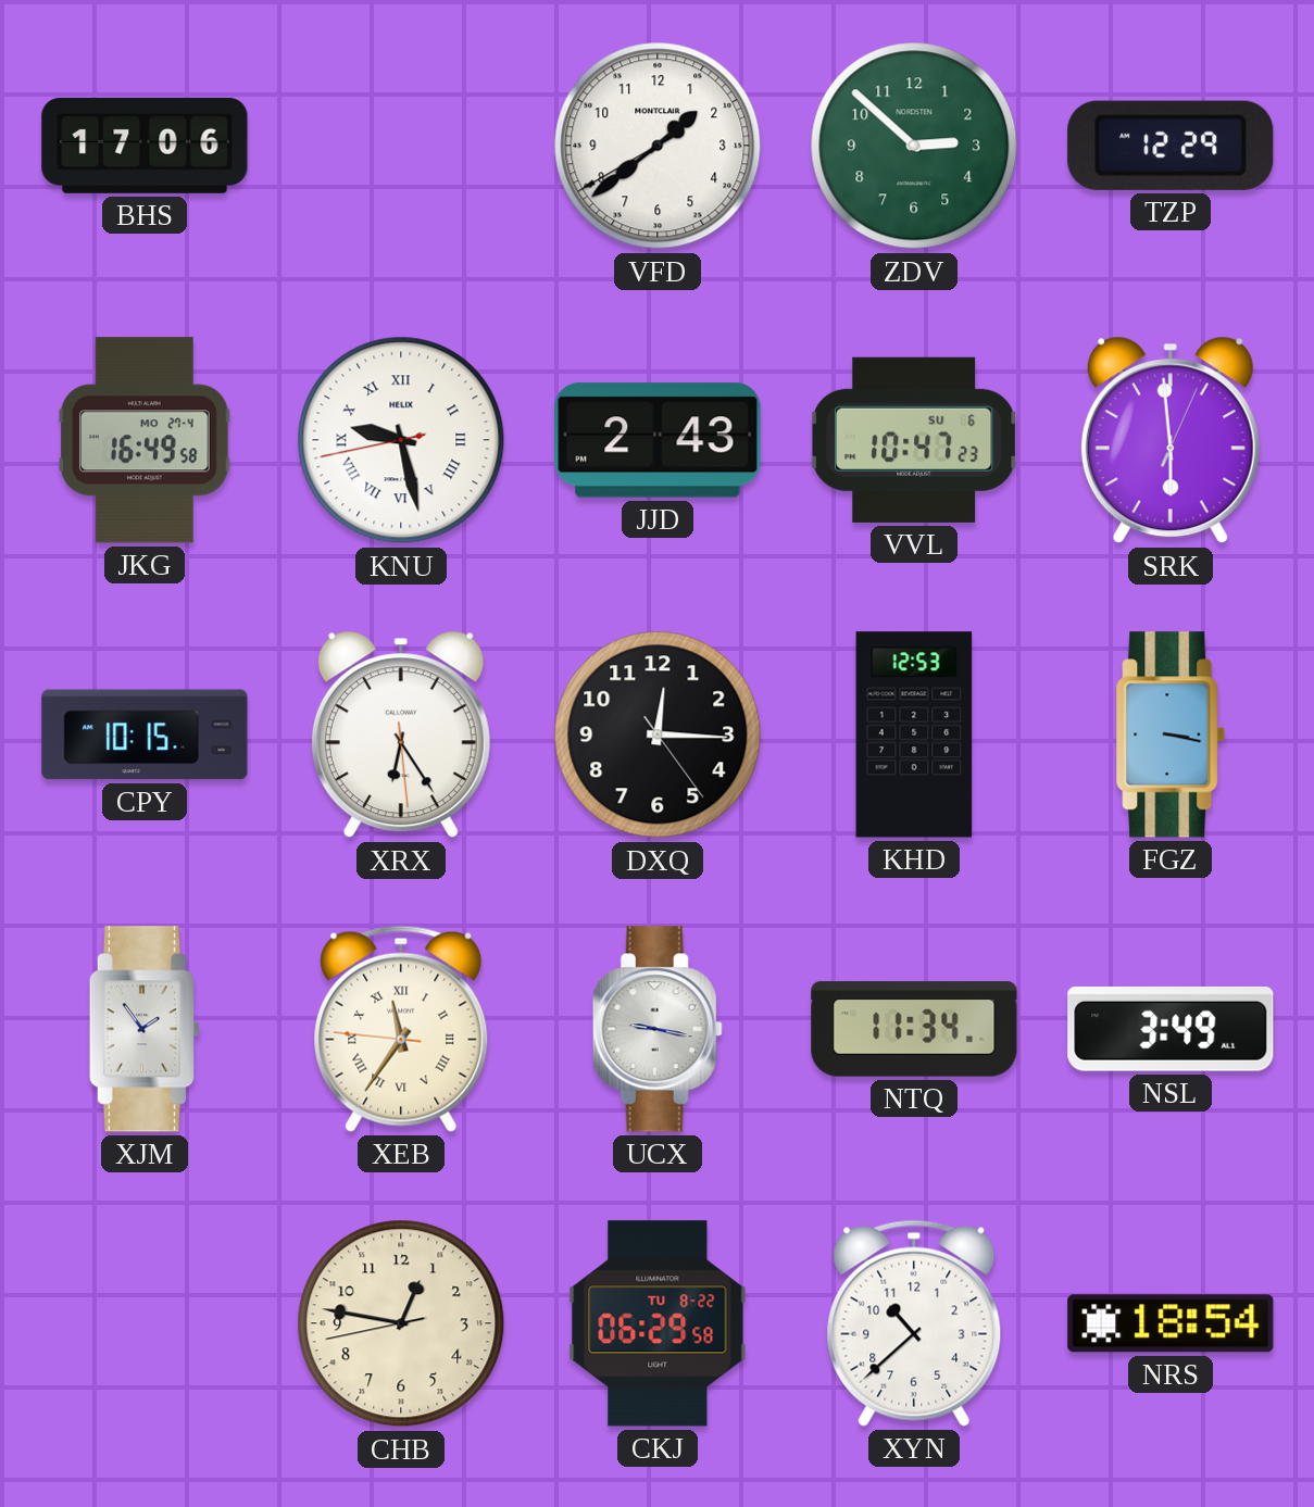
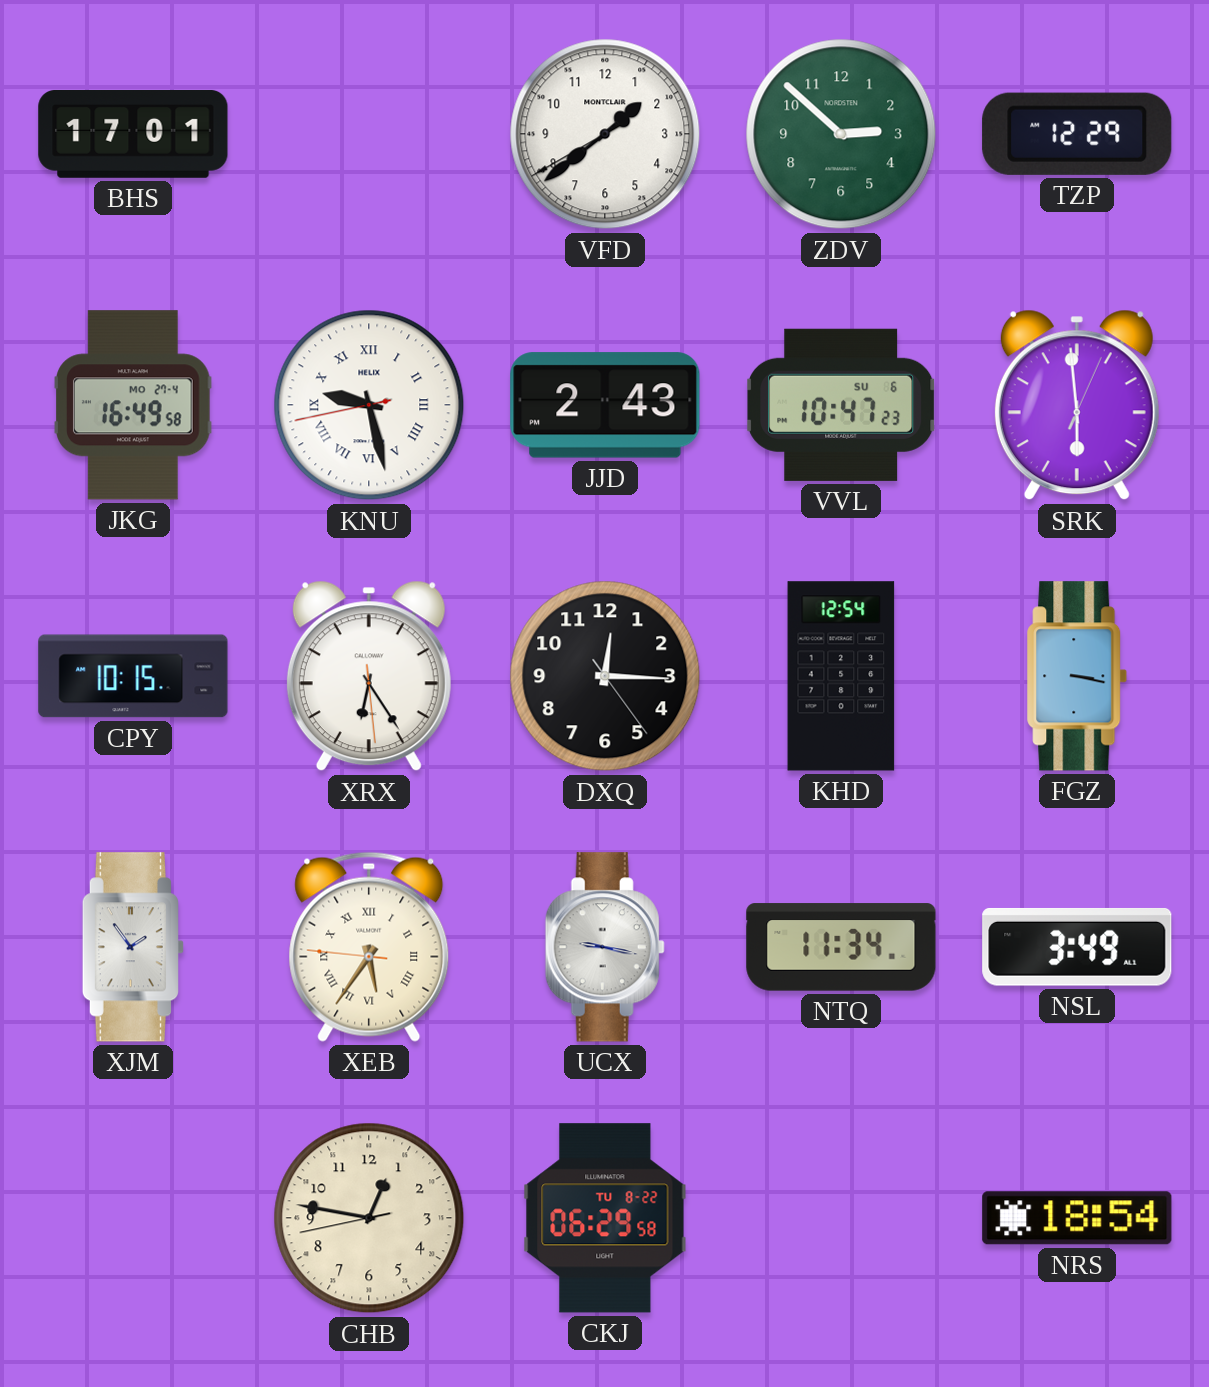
BHS: 17:06 -> 17:01 (133, 134)
KHD: 12:53 -> 12:54 (841, 676)
XEB: 11:35 -> 5:35 (369, 947)
XYN: 10:38 -> none (914, 1323)
